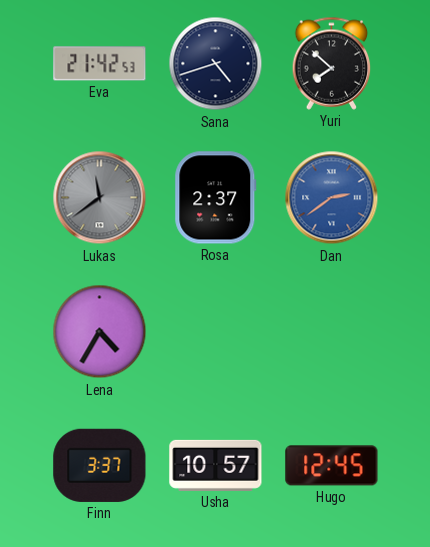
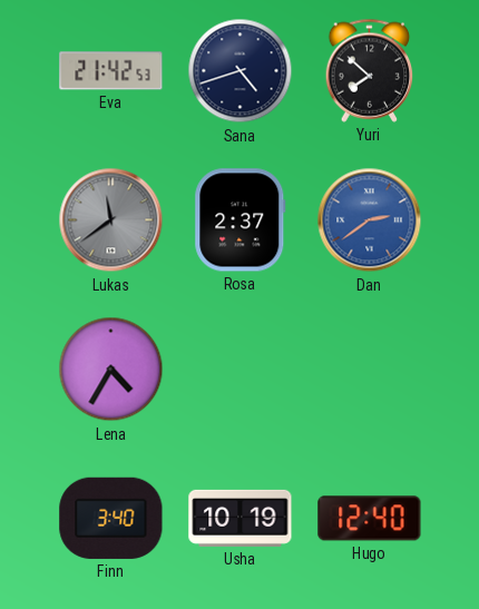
Finn: 3:37 -> 3:40 (111, 518)
Usha: 10:57 -> 10:19 (241, 518)
Hugo: 12:45 -> 12:40 (370, 519)
